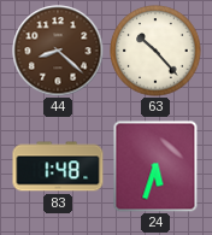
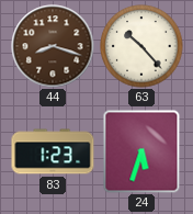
44: 8:22 -> 8:18 (53, 46)
83: 1:48 -> 1:23 (53, 151)
